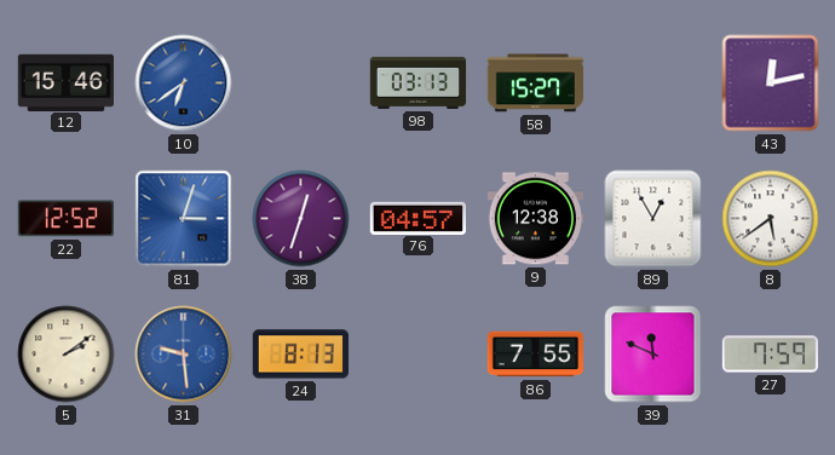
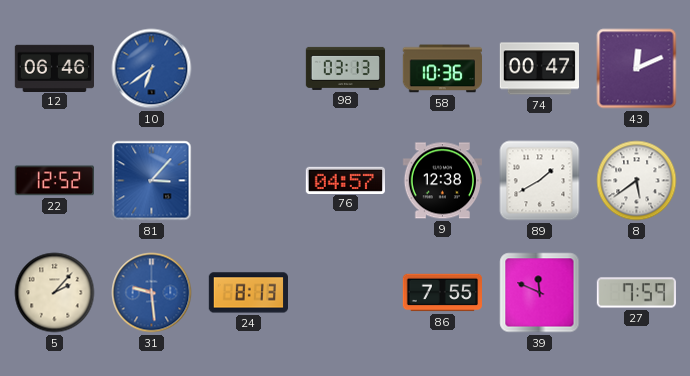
12: 15:46 -> 06:46 (54, 68)
58: 15:27 -> 10:36 (442, 69)
74: none -> 00:47 (539, 69)
43: 12:13 -> 12:11 (637, 69)
81: 3:03 -> 3:07 (152, 181)
38: 12:33 -> none (301, 219)
89: 12:55 -> 1:40 (540, 181)
5: 2:09 -> 2:07 (55, 293)
